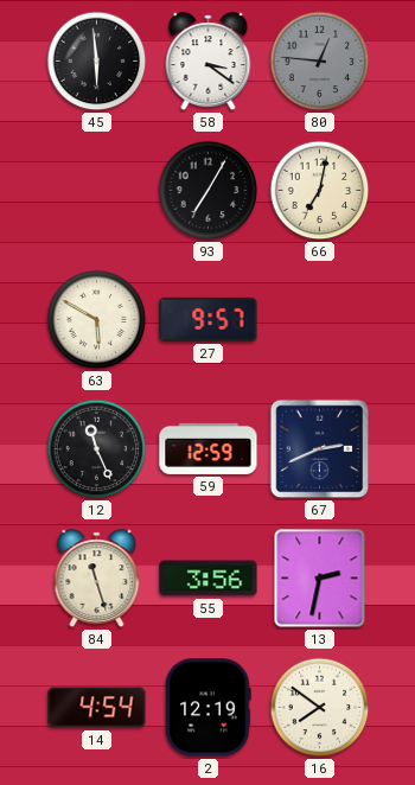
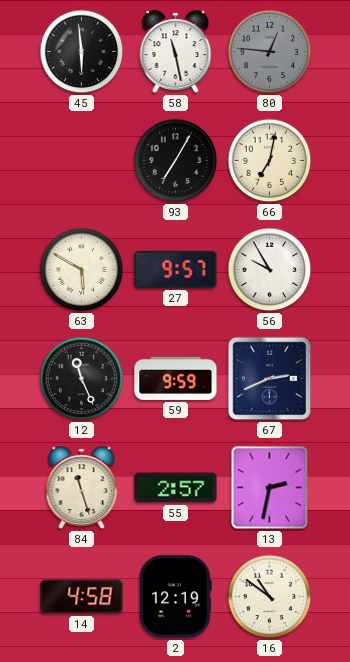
58: 3:21 -> 11:28 (176, 52)
56: none -> 9:55 (270, 270)
59: 12:59 -> 9:59 (176, 378)
55: 3:56 -> 2:57 (176, 488)
14: 4:54 -> 4:58 (82, 597)
16: 7:51 -> 10:51 (270, 597)
